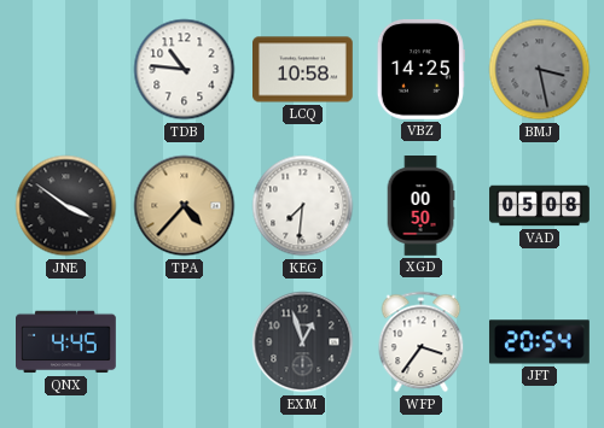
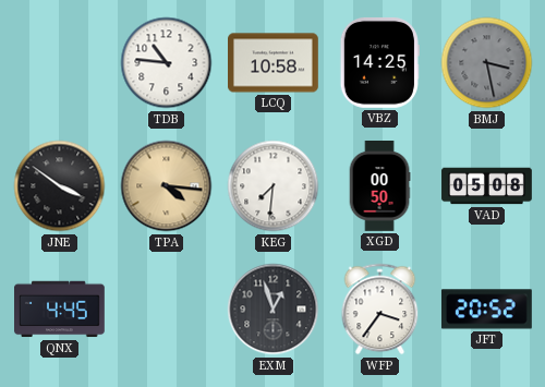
TPA: 4:37 -> 4:16 (167, 186)
JFT: 20:54 -> 20:52 (486, 310)
